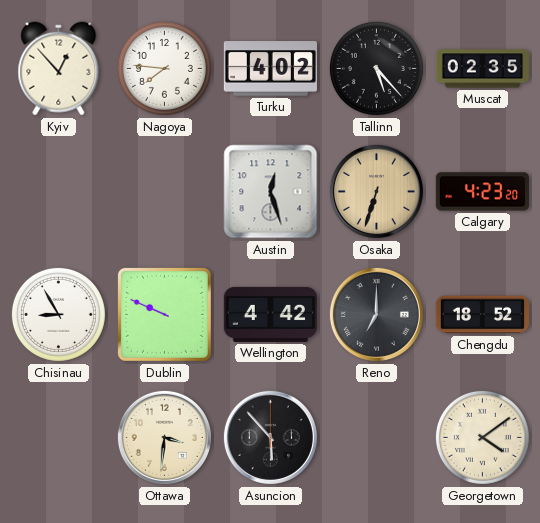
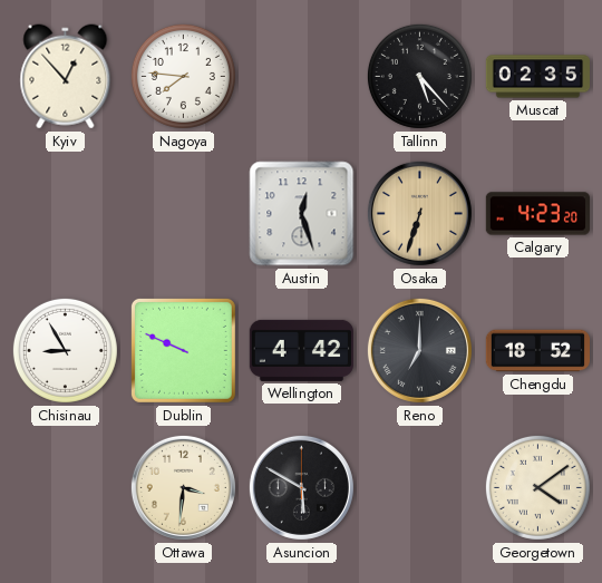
Turku: 4:02 -> none (270, 69)
Asuncion: 5:53 -> 5:50 (301, 487)
